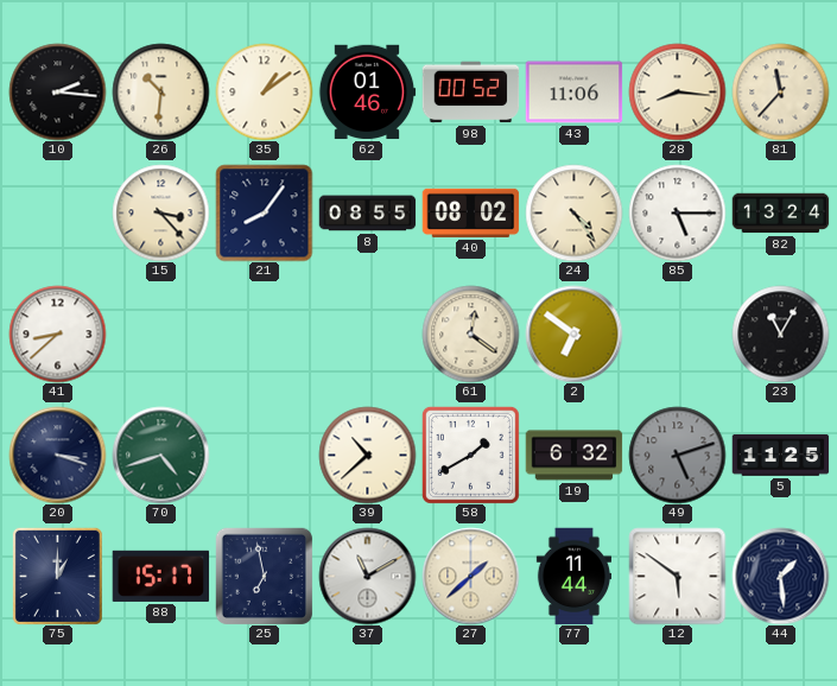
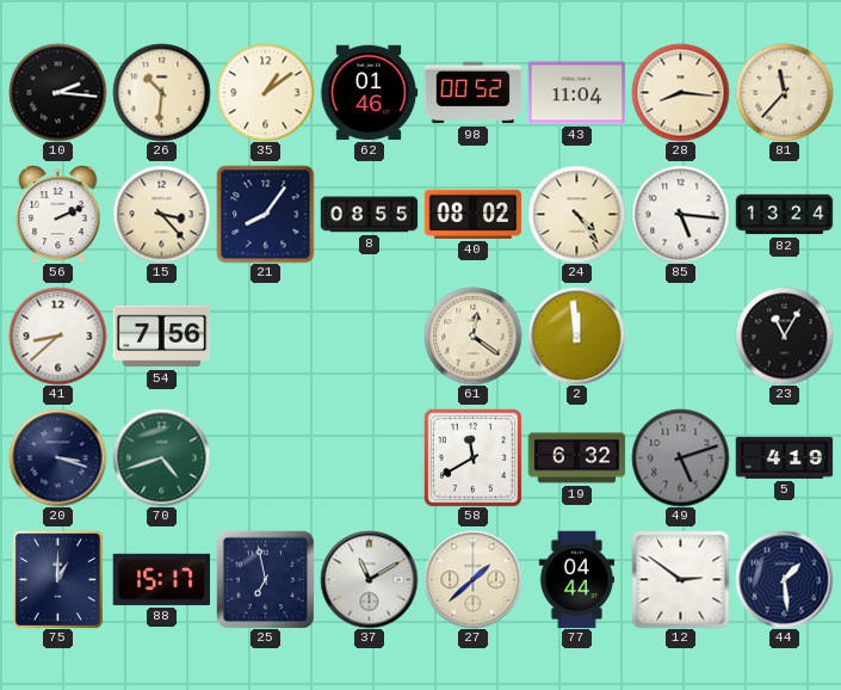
43: 11:06 -> 11:04 (576, 93)
56: none -> 2:11 (58, 215)
85: 5:15 -> 5:16 (680, 214)
54: none -> 7:56 (161, 337)
2: 6:51 -> 11:59 (576, 335)
39: 10:38 -> none (367, 455)
58: 1:40 -> 11:40 (472, 457)
5: 11:25 -> 4:19 (784, 457)
77: 11:44 -> 04:44 (576, 579)
12: 5:51 -> 2:51 (680, 579)
